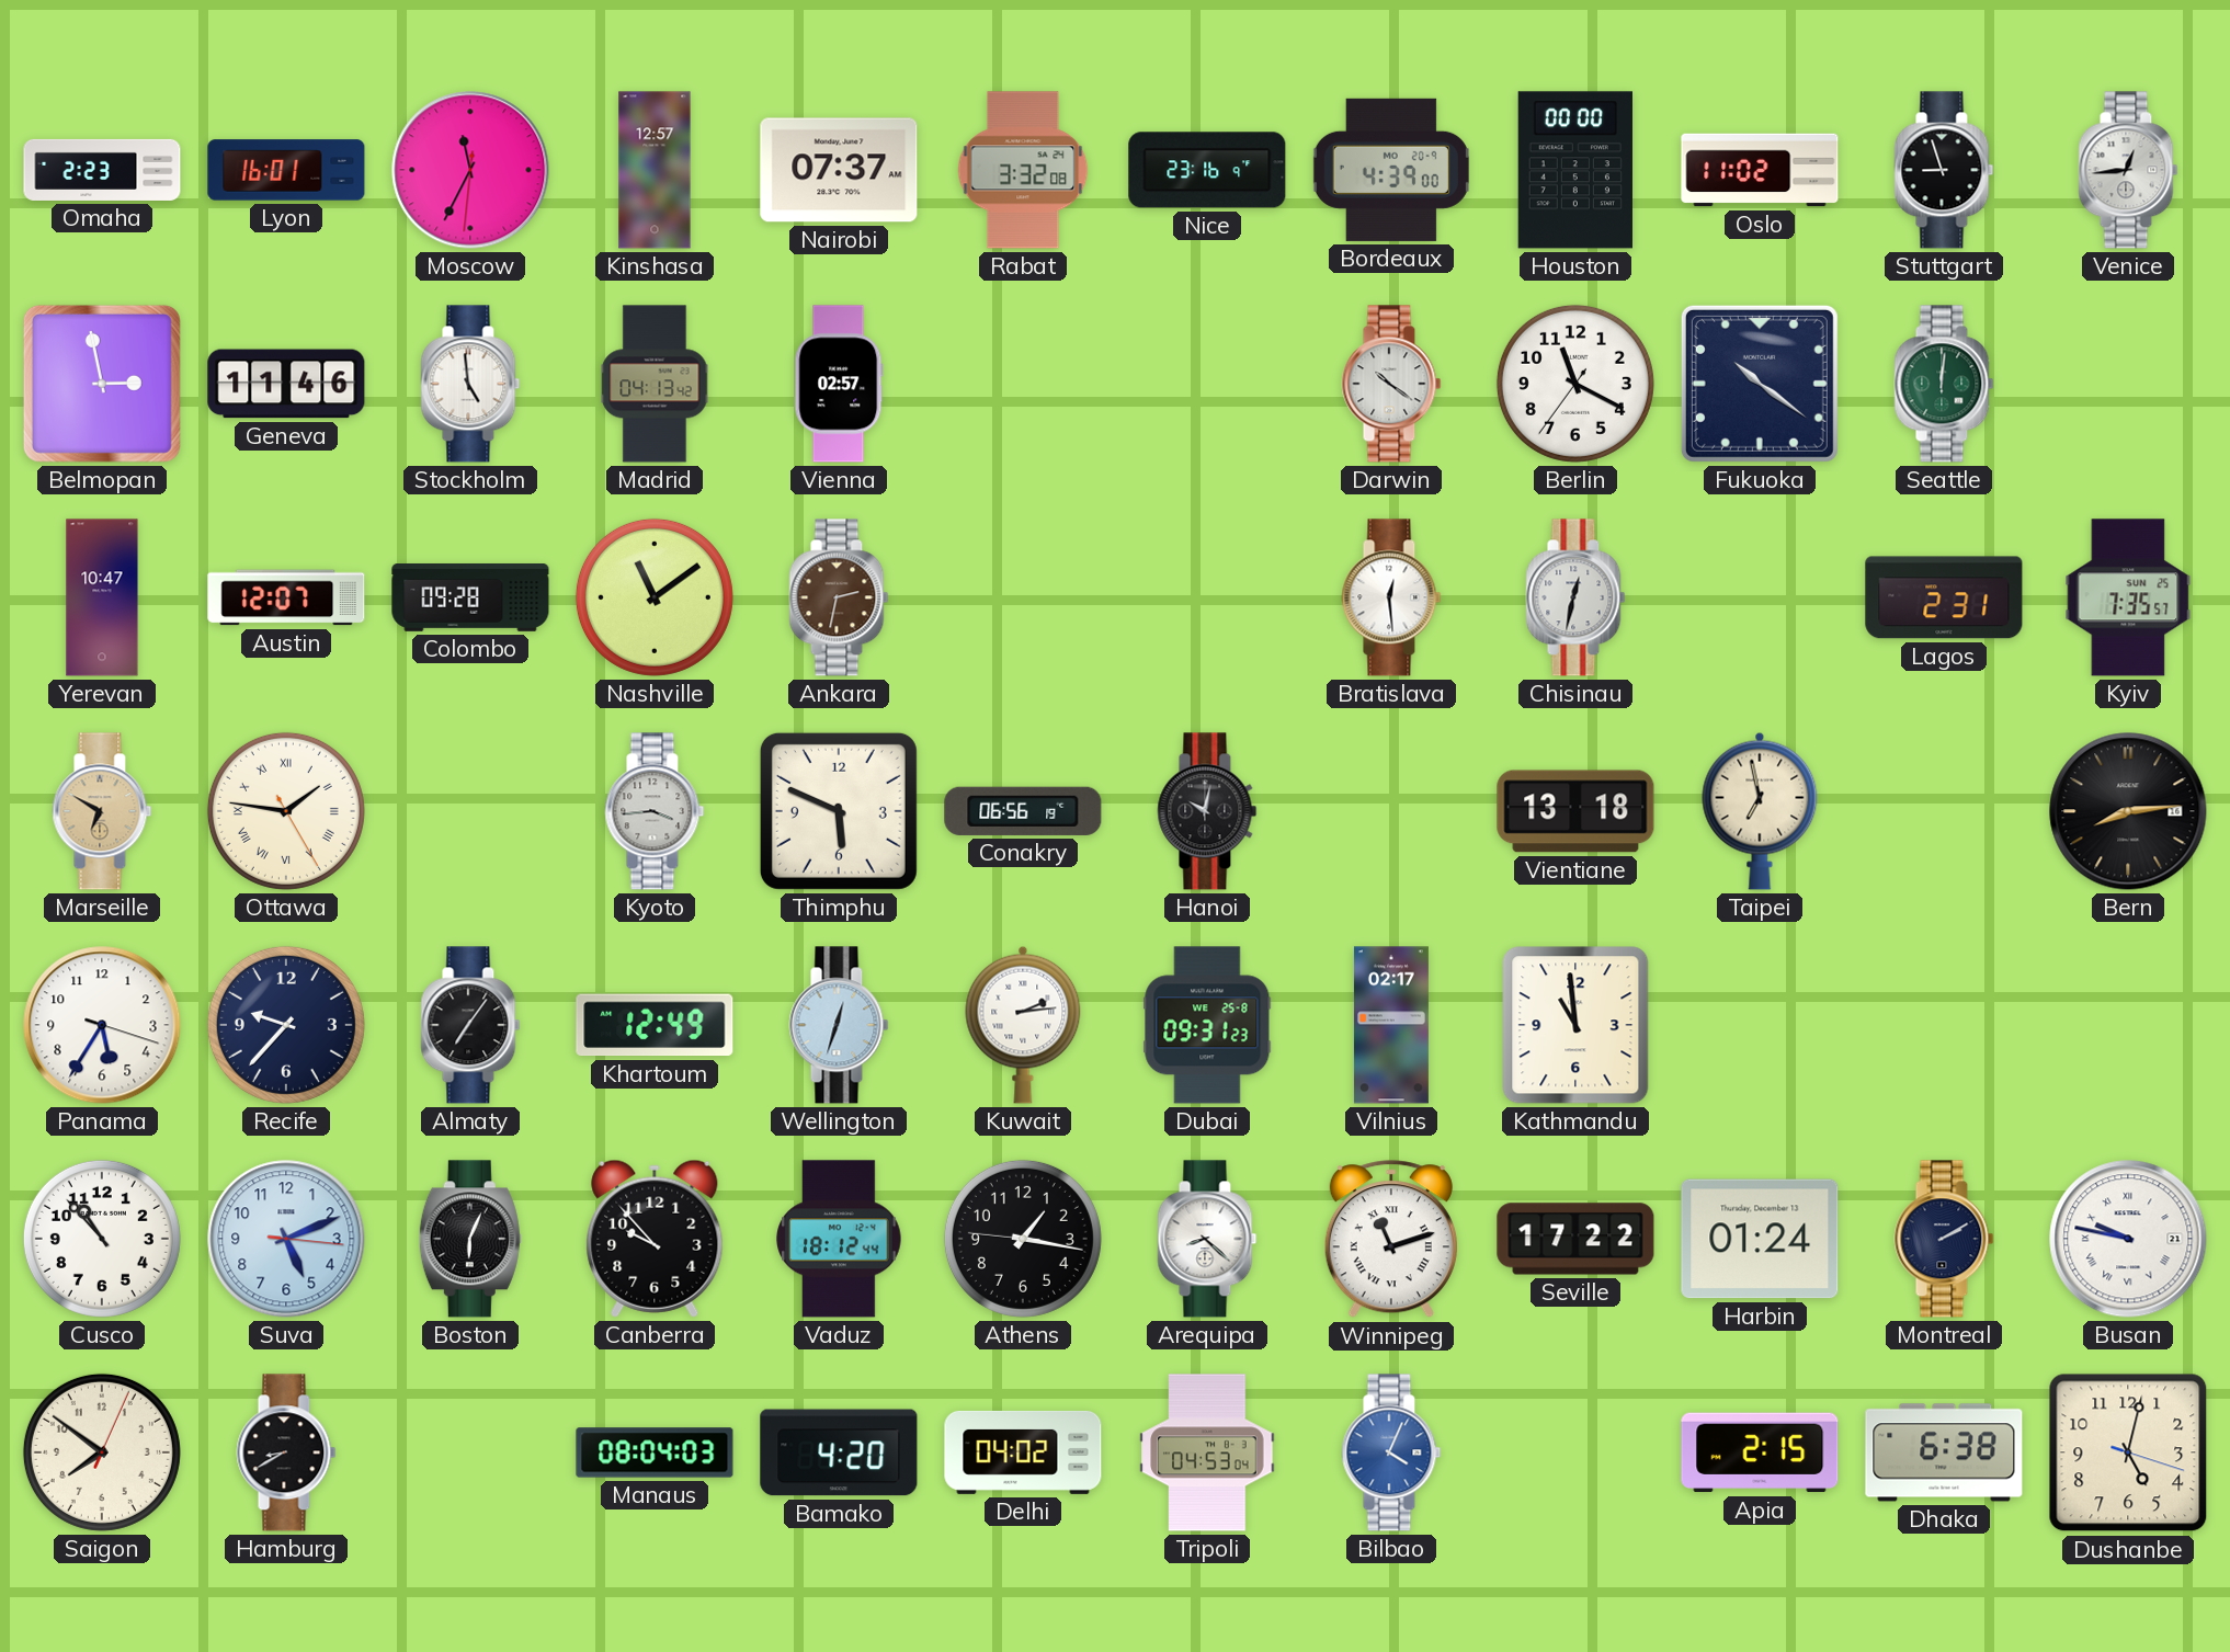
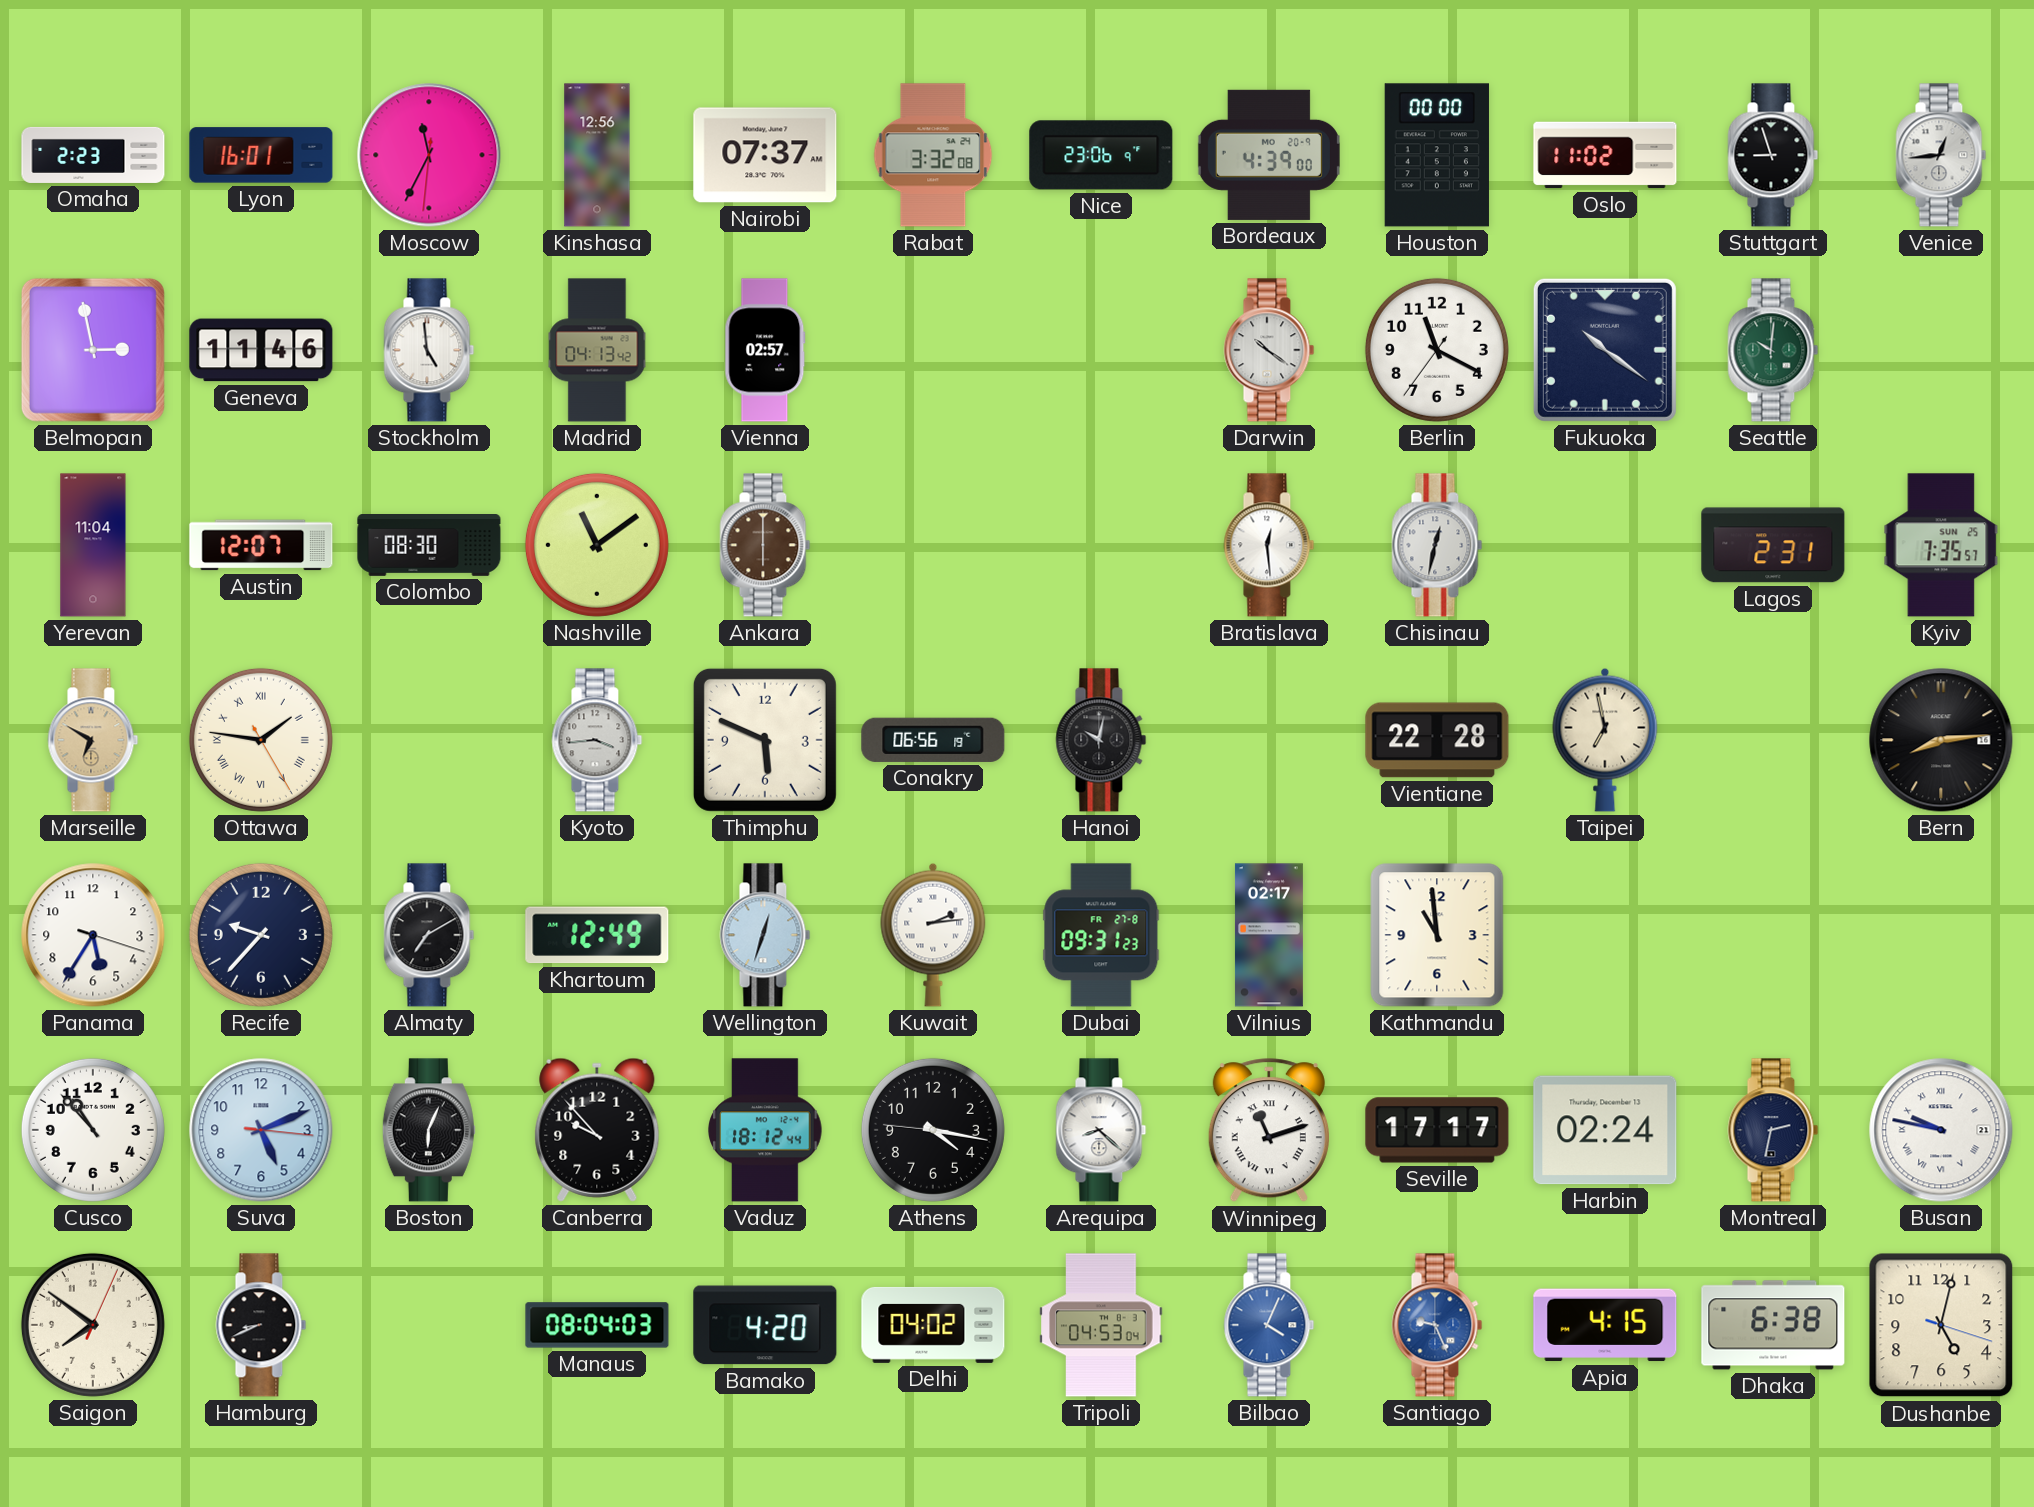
Kinshasa: 12:57 -> 12:56 (597, 155)
Nice: 23:16 -> 23:06 (1101, 155)
Seattle: 12:01 -> 10:01 (1773, 350)
Yerevan: 10:47 -> 11:04 (93, 545)
Colombo: 09:28 -> 08:30 (429, 546)
Ankara: 2:32 -> 6:00 (765, 545)
Vientiane: 13:18 -> 22:28 (1437, 740)
Almaty: 7:06 -> 7:10 (429, 935)
Dubai date: WE 25-8 -> FR 27-8 (1101, 935)
Athens: 1:16 -> 4:16 (933, 1130)
Seville: 17:22 -> 17:17 (1437, 1130)
Harbin: 01:24 -> 02:24 (1605, 1130)
Montreal: 2:10 -> 2:32 (1773, 1130)
Hamburg: 8:40 -> 8:41 (261, 1325)
Santiago: none -> 9:26 (1437, 1325)
Apia: 2:15 -> 4:15 (1605, 1325)
